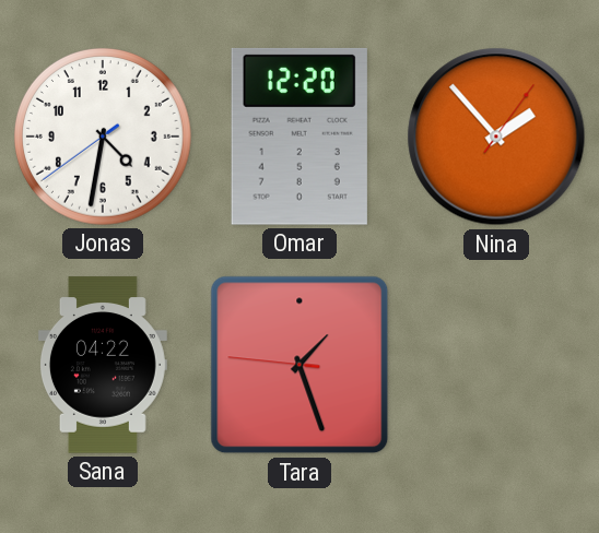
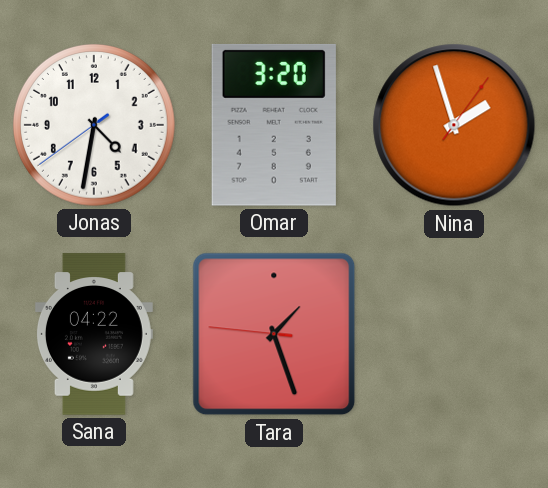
Omar: 12:20 -> 3:20 (274, 125)
Nina: 1:53 -> 1:57 (454, 125)
